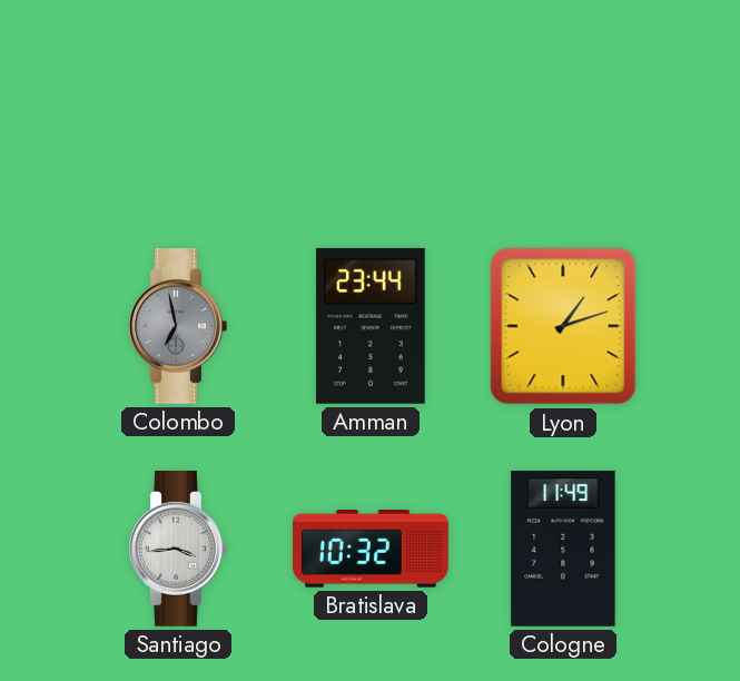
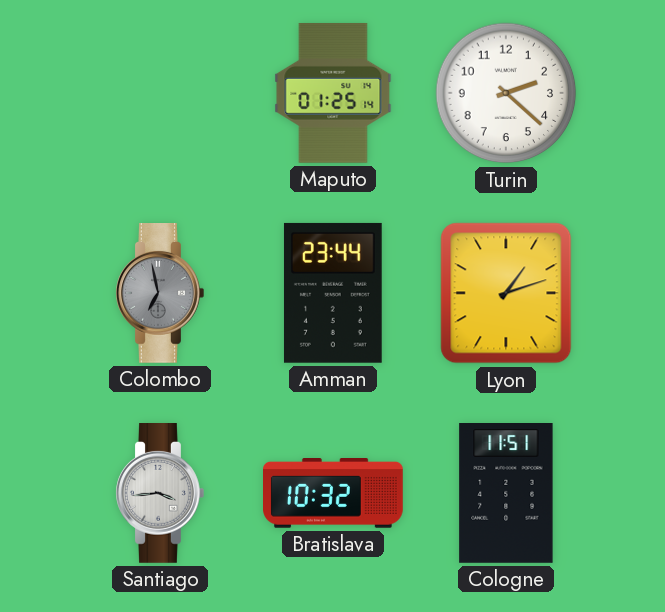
Maputo: none -> 01:25 (333, 93)
Turin: none -> 2:22 (506, 93)
Cologne: 11:49 -> 11:51 (506, 494)
